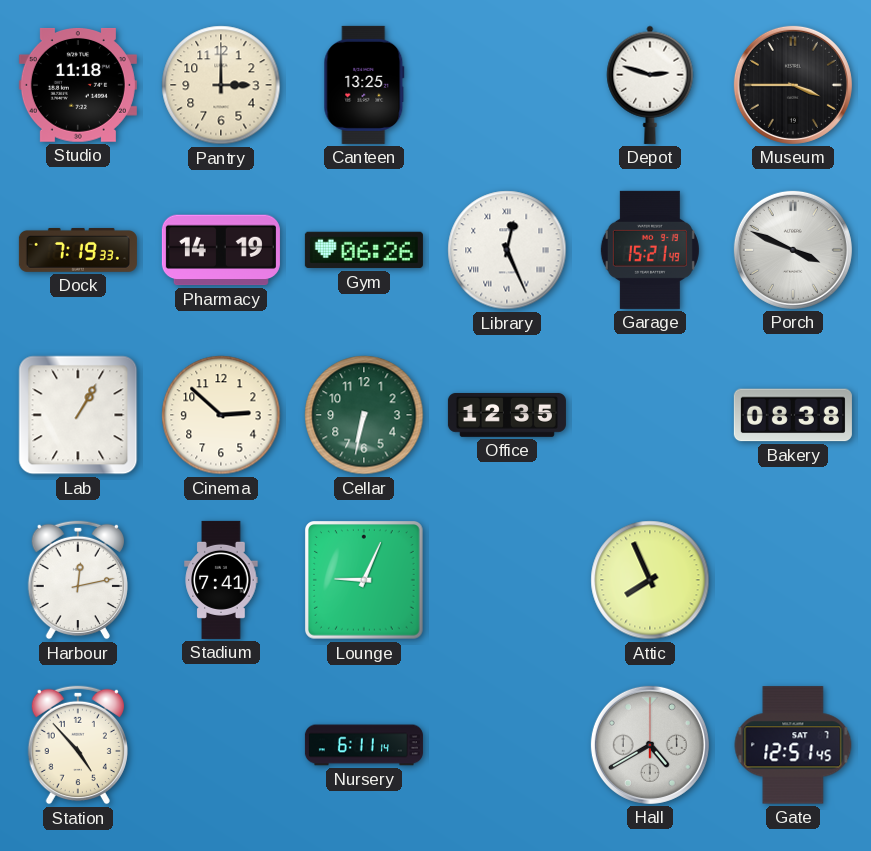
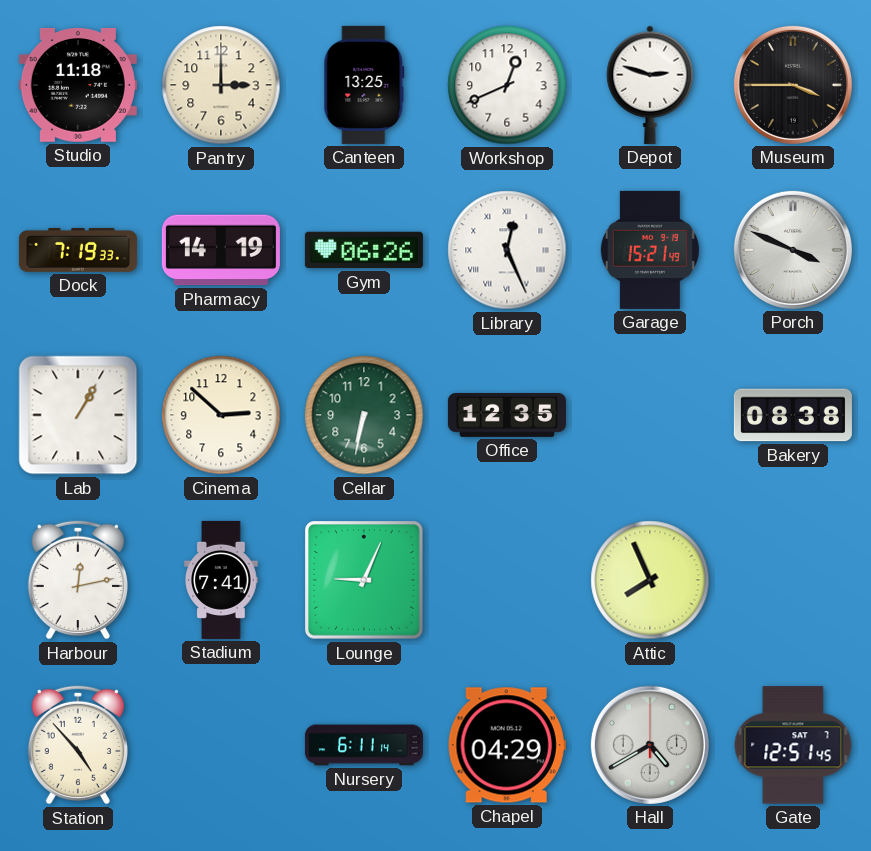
Workshop: none -> 12:41 (507, 85)
Chapel: none -> 04:29 (507, 745)
